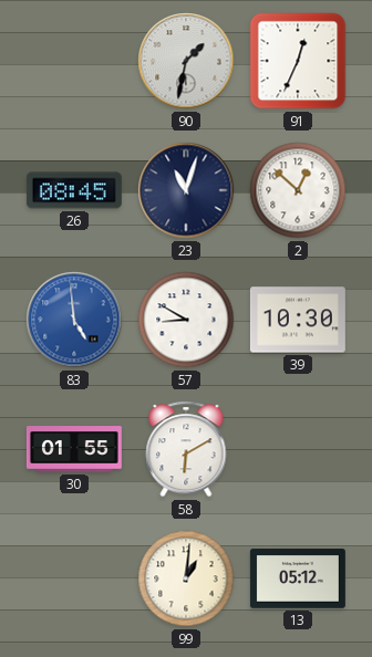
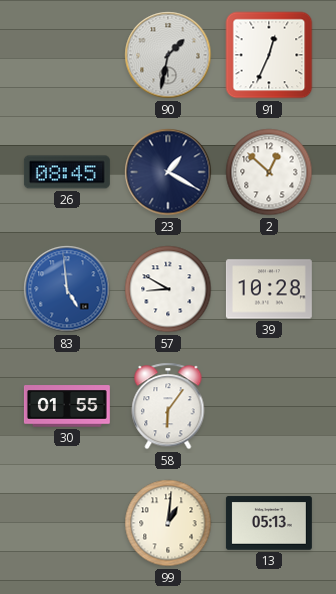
23: 11:03 -> 1:20 (168, 172)
39: 10:30 -> 10:28 (269, 289)
58: 6:10 -> 6:06 (168, 406)
13: 05:12 -> 05:13 (269, 523)
